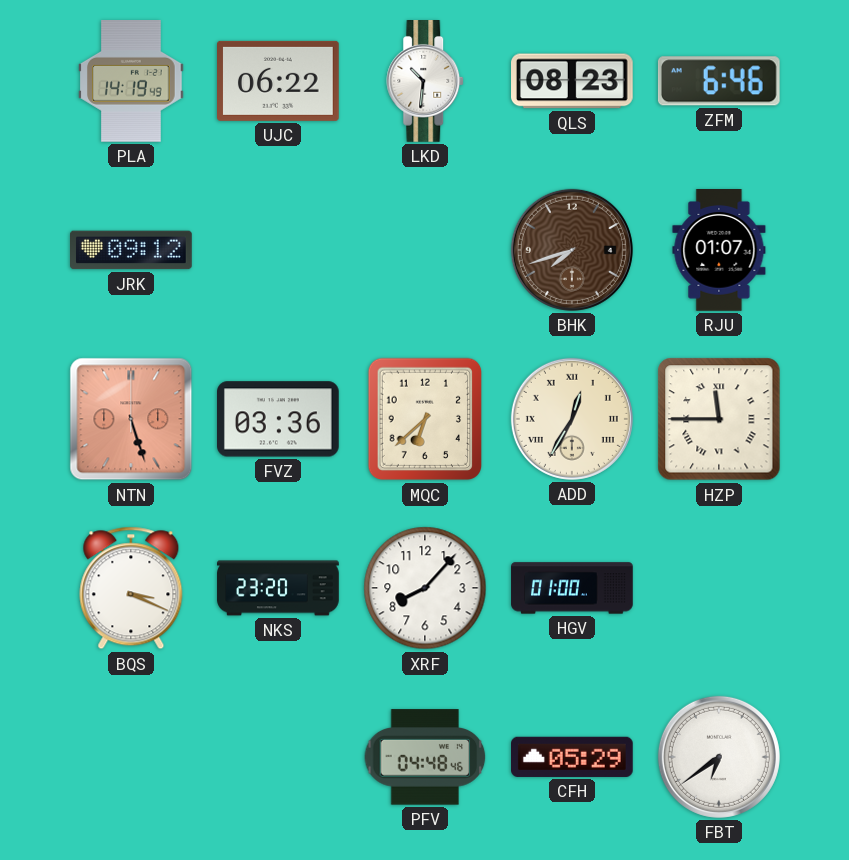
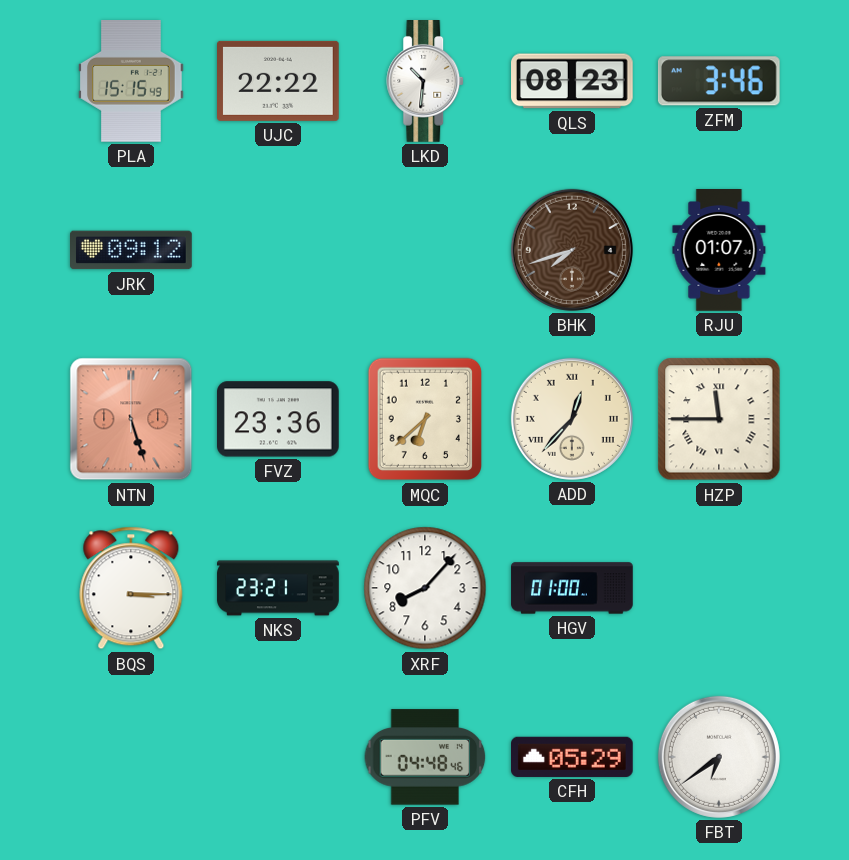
PLA: 14:19 -> 15:15 (131, 82)
UJC: 06:22 -> 22:22 (279, 81)
ZFM: 6:46 -> 3:46 (719, 81)
FVZ: 03:36 -> 23:36 (279, 419)
ADD: 12:35 -> 12:37 (572, 419)
BQS: 3:19 -> 3:15 (131, 588)
NKS: 23:20 -> 23:21 (278, 588)
